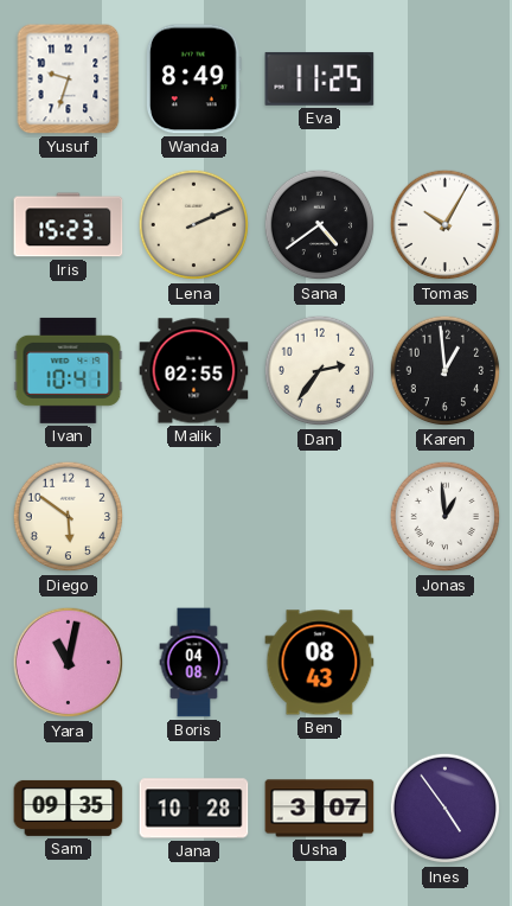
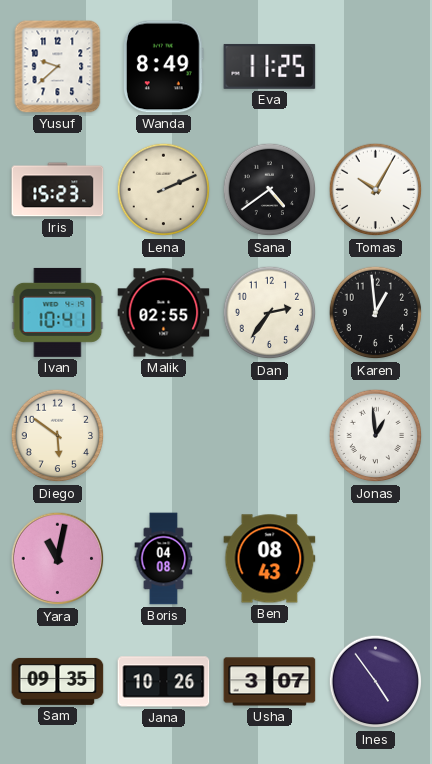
Yusuf: 9:33 -> 9:38 (58, 67)
Jana: 10:28 -> 10:26 (164, 682)
